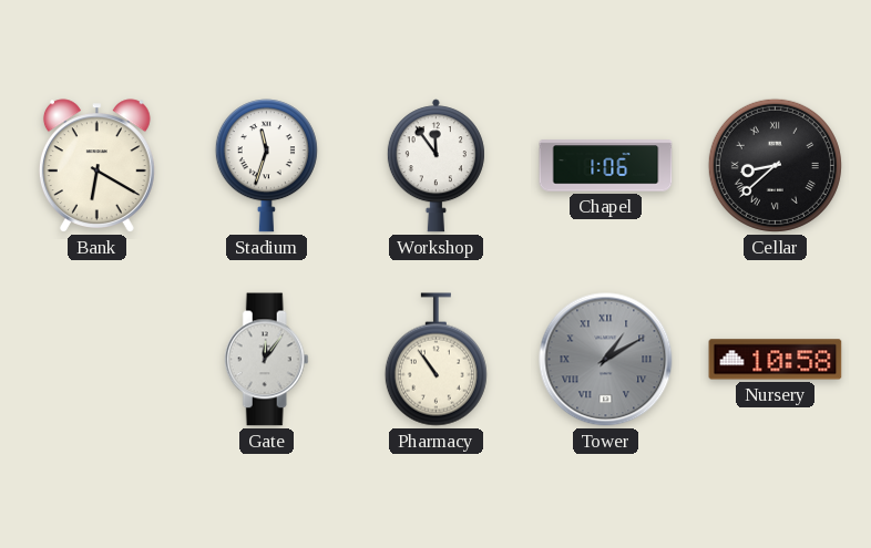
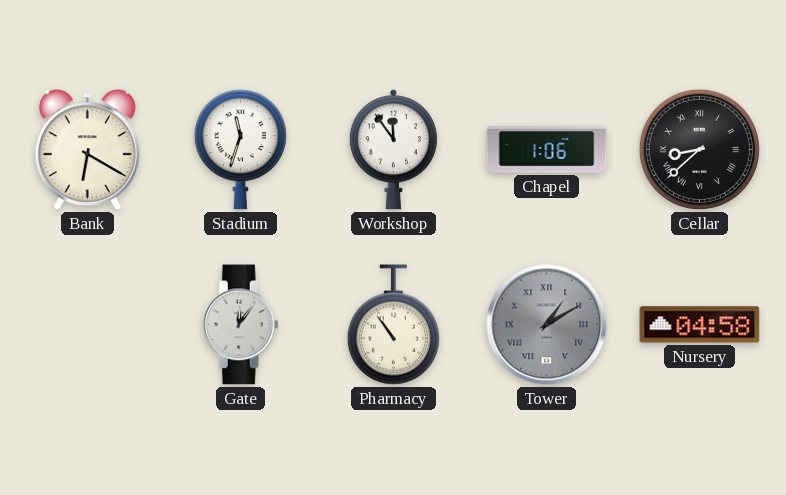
Nursery: 10:58 -> 04:58 (700, 325)
